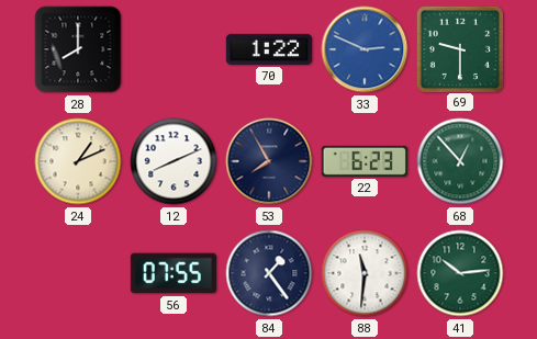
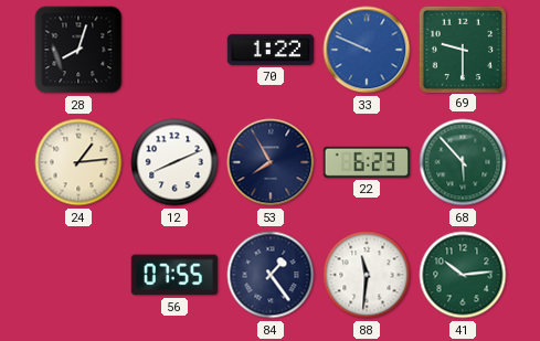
28: 8:00 -> 8:03 (78, 50)
33: 2:49 -> 9:49 (367, 50)
24: 1:11 -> 1:14 (78, 162)
68: 12:53 -> 5:53 (463, 162)
